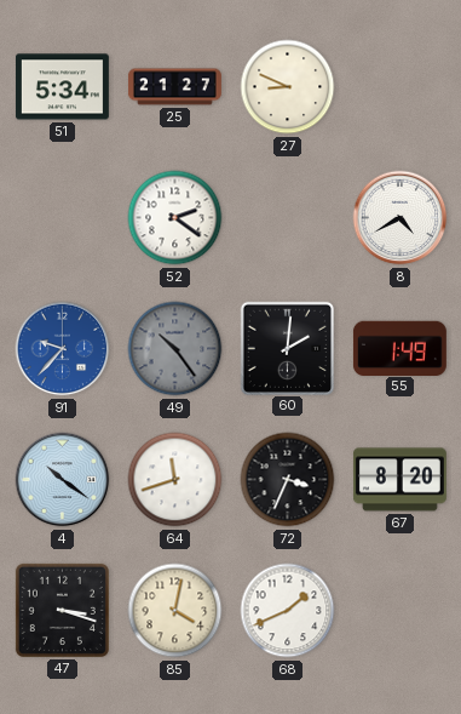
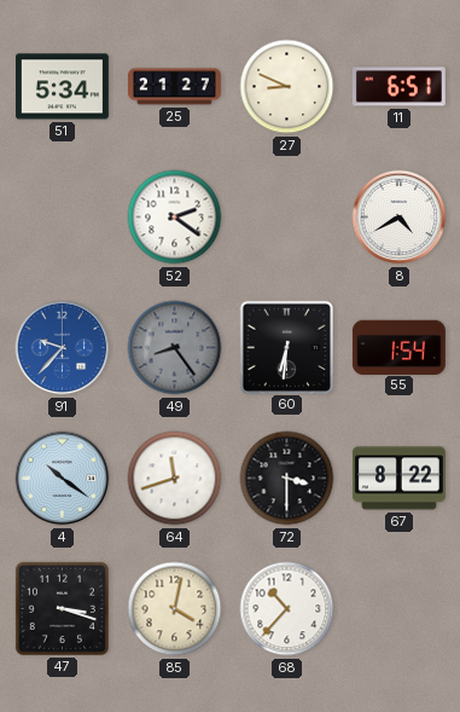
11: none -> 6:51 (398, 87)
49: 10:24 -> 8:24 (175, 348)
60: 2:01 -> 6:31 (286, 347)
55: 1:49 -> 1:54 (398, 347)
72: 3:34 -> 3:30 (287, 479)
67: 8:20 -> 8:22 (398, 479)
68: 1:41 -> 10:37 (287, 609)
